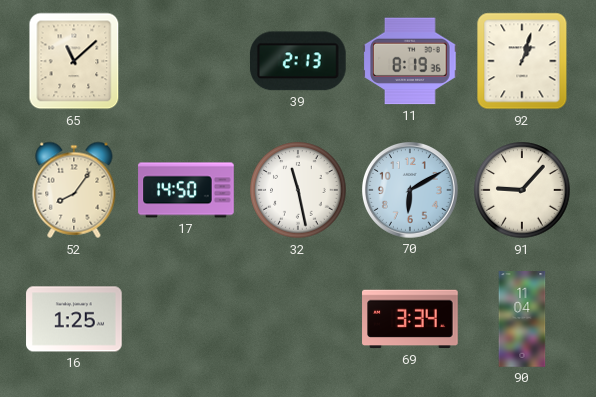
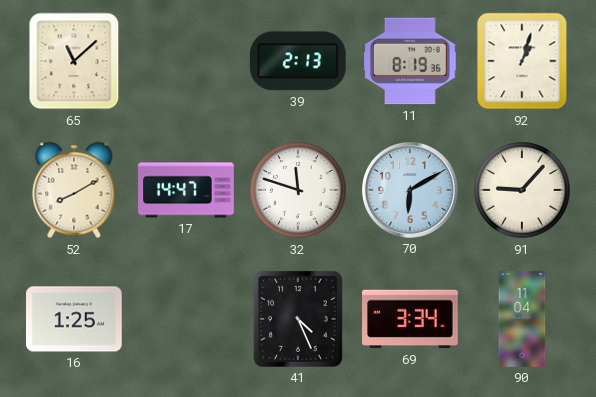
52: 8:06 -> 8:10 (74, 190)
17: 14:50 -> 14:47 (186, 190)
32: 11:28 -> 11:48 (298, 190)
41: none -> 4:26 (298, 319)
